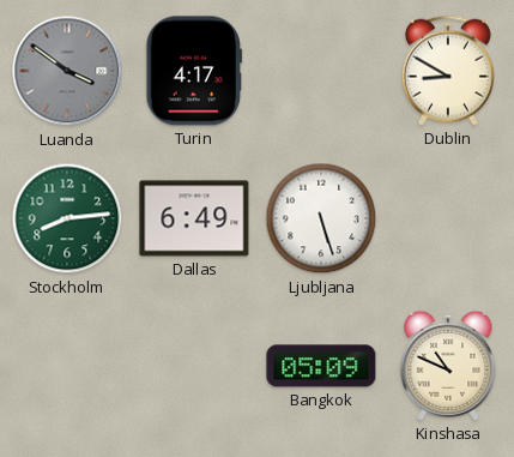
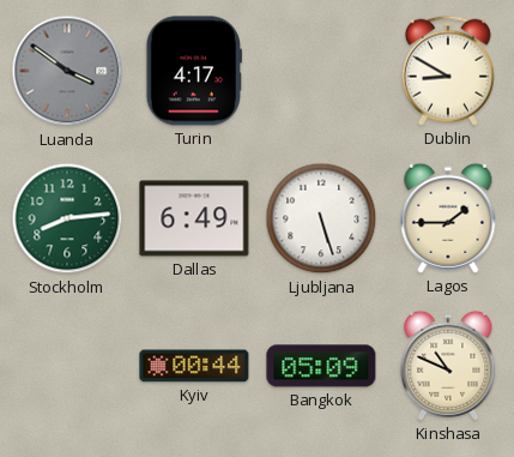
Lagos: none -> 1:45 (448, 218)
Kyiv: none -> 00:44 (194, 366)
